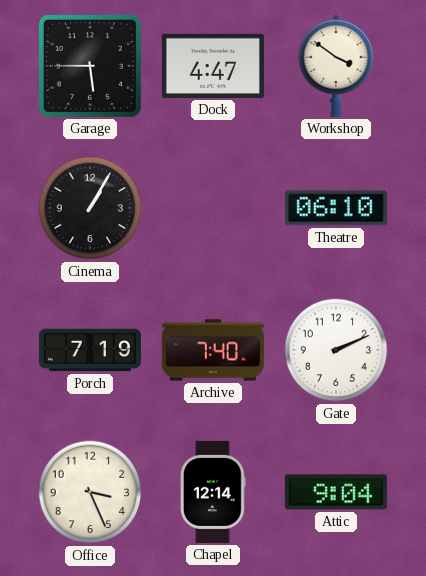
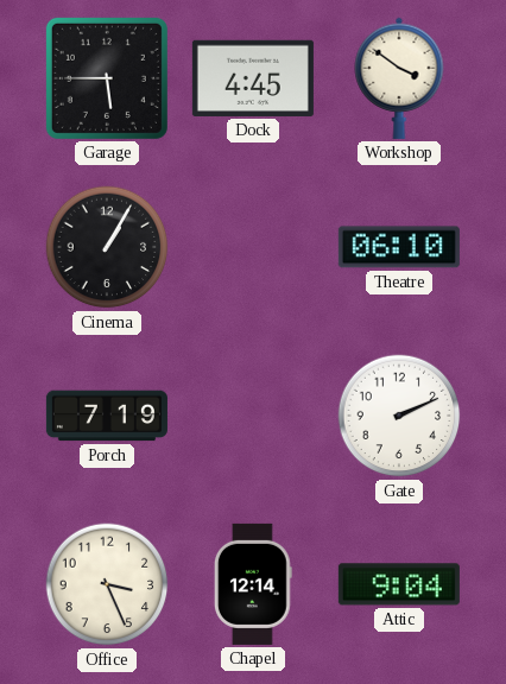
Dock: 4:47 -> 4:45 (253, 78)
Archive: 7:40 -> none (213, 350)
